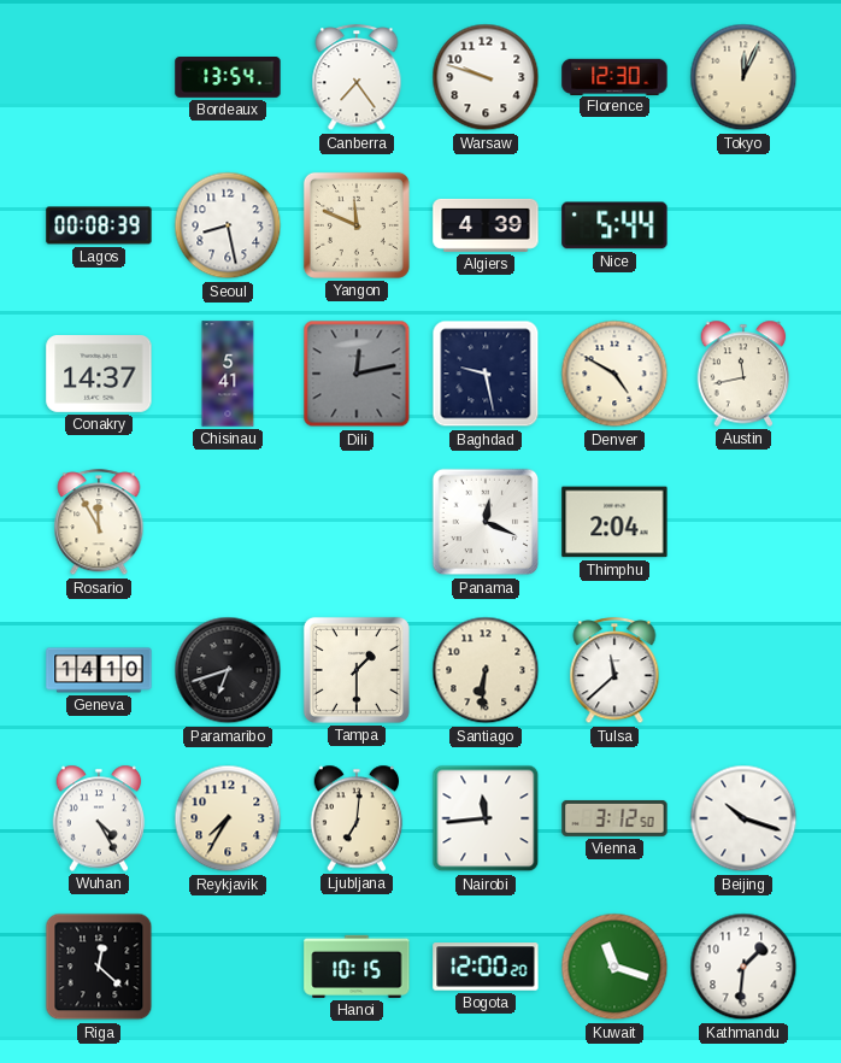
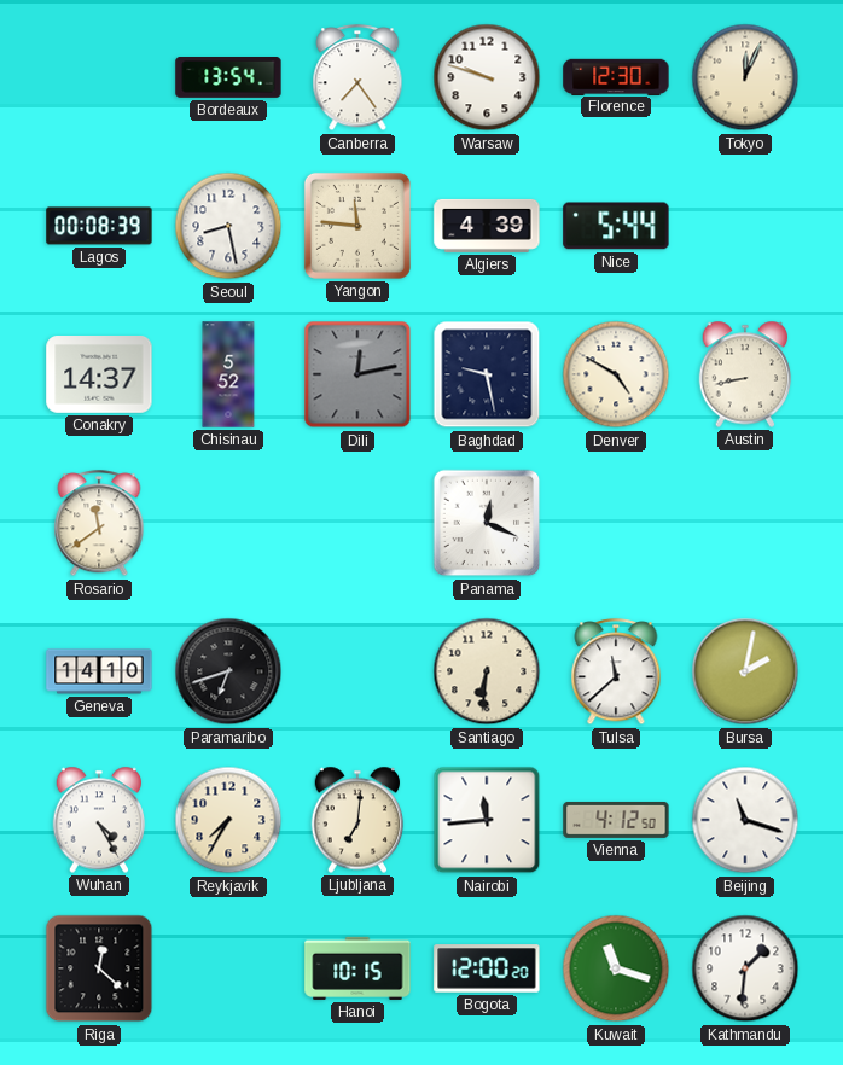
Yangon: 11:49 -> 11:46 (357, 226)
Chisinau: 5:41 -> 5:52 (228, 374)
Austin: 11:43 -> 8:43 (745, 374)
Rosario: 11:55 -> 11:39 (99, 524)
Thimphu: 2:04 -> none (614, 522)
Tampa: 1:30 -> none (357, 670)
Bursa: none -> 2:02 (745, 671)
Vienna: 3:12 -> 4:12 (616, 820)
Beijing: 10:18 -> 11:18 (745, 820)
